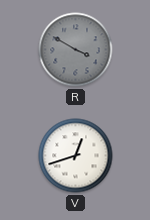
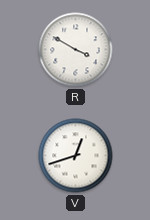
R dial: grey -> white (76, 50)
